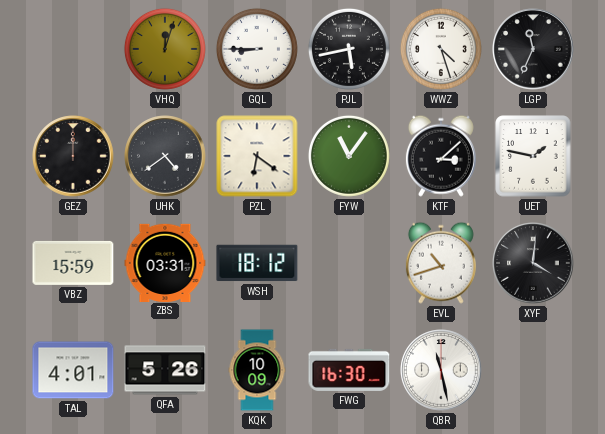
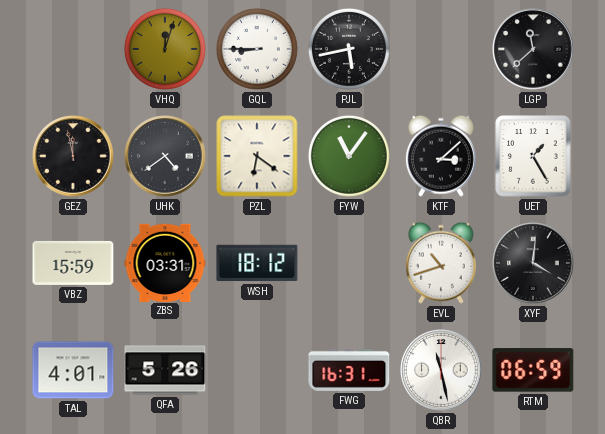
WWZ: 4:27 -> none (441, 49)
LGP: 11:34 -> 11:38 (533, 49)
GEZ: 12:00 -> 11:58 (73, 156)
UET: 1:47 -> 1:25 (533, 156)
KQK: 10:09 -> none (257, 370)
FWG: 16:30 -> 16:31 (349, 370)
RTM: none -> 06:59 (533, 370)
